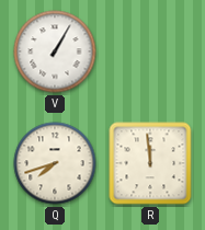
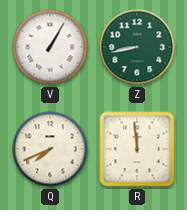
Z: none -> 8:43 (137, 47)
Q: 7:42 -> 7:41 (50, 149)
